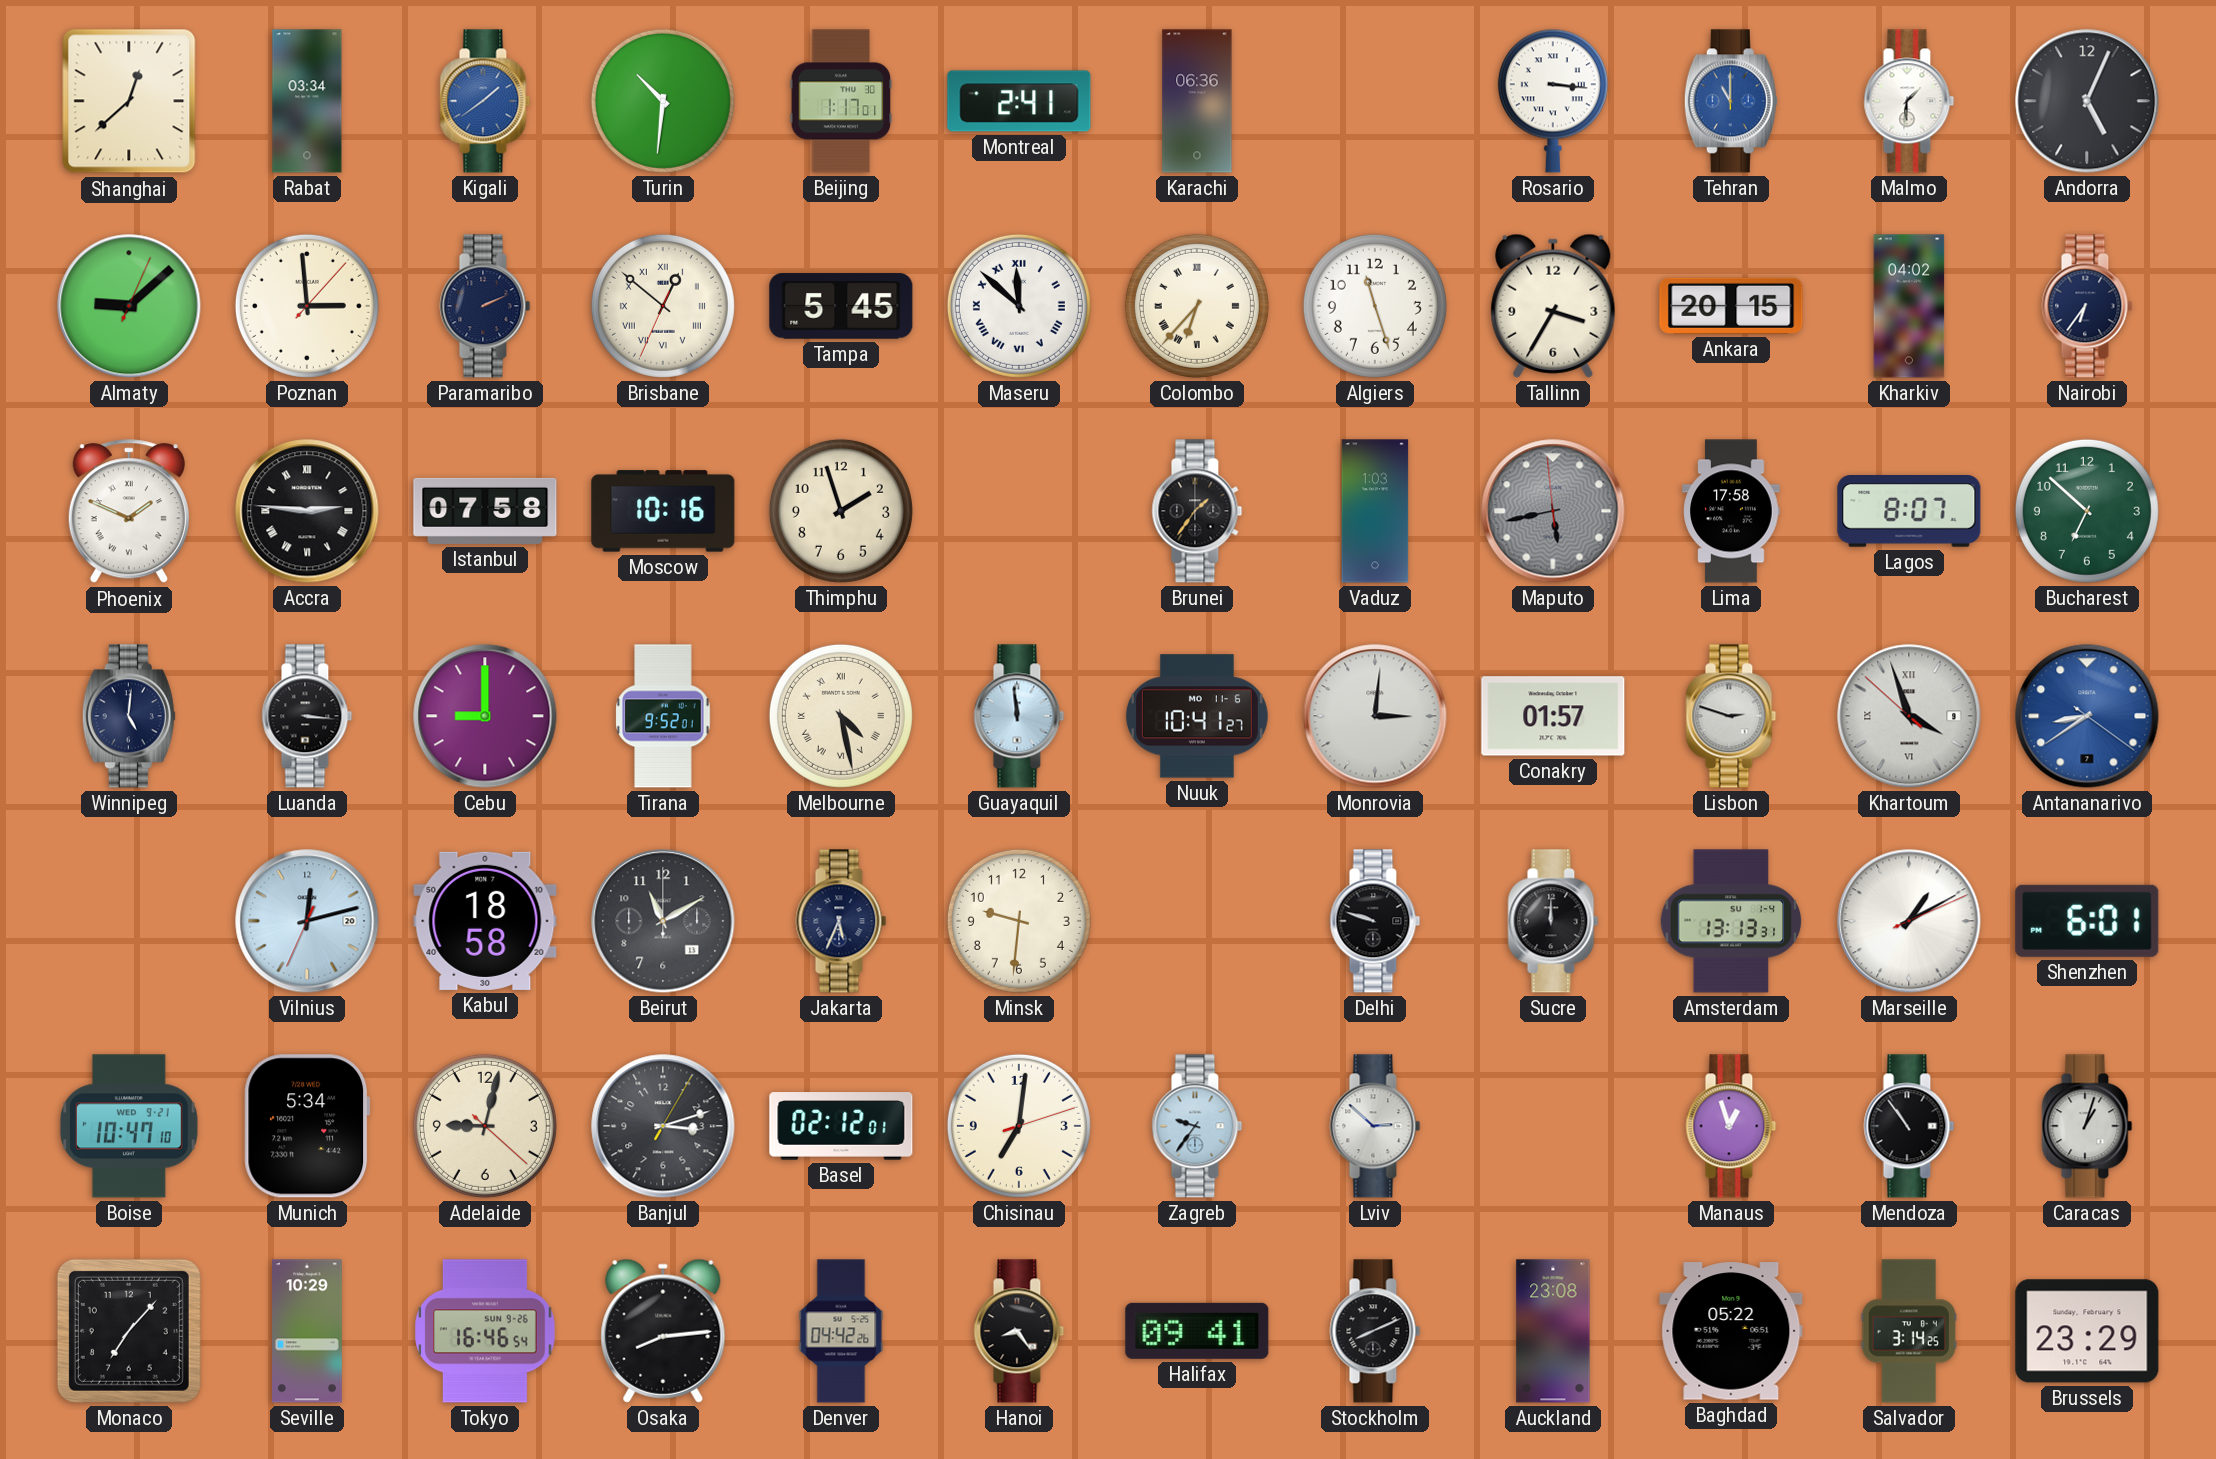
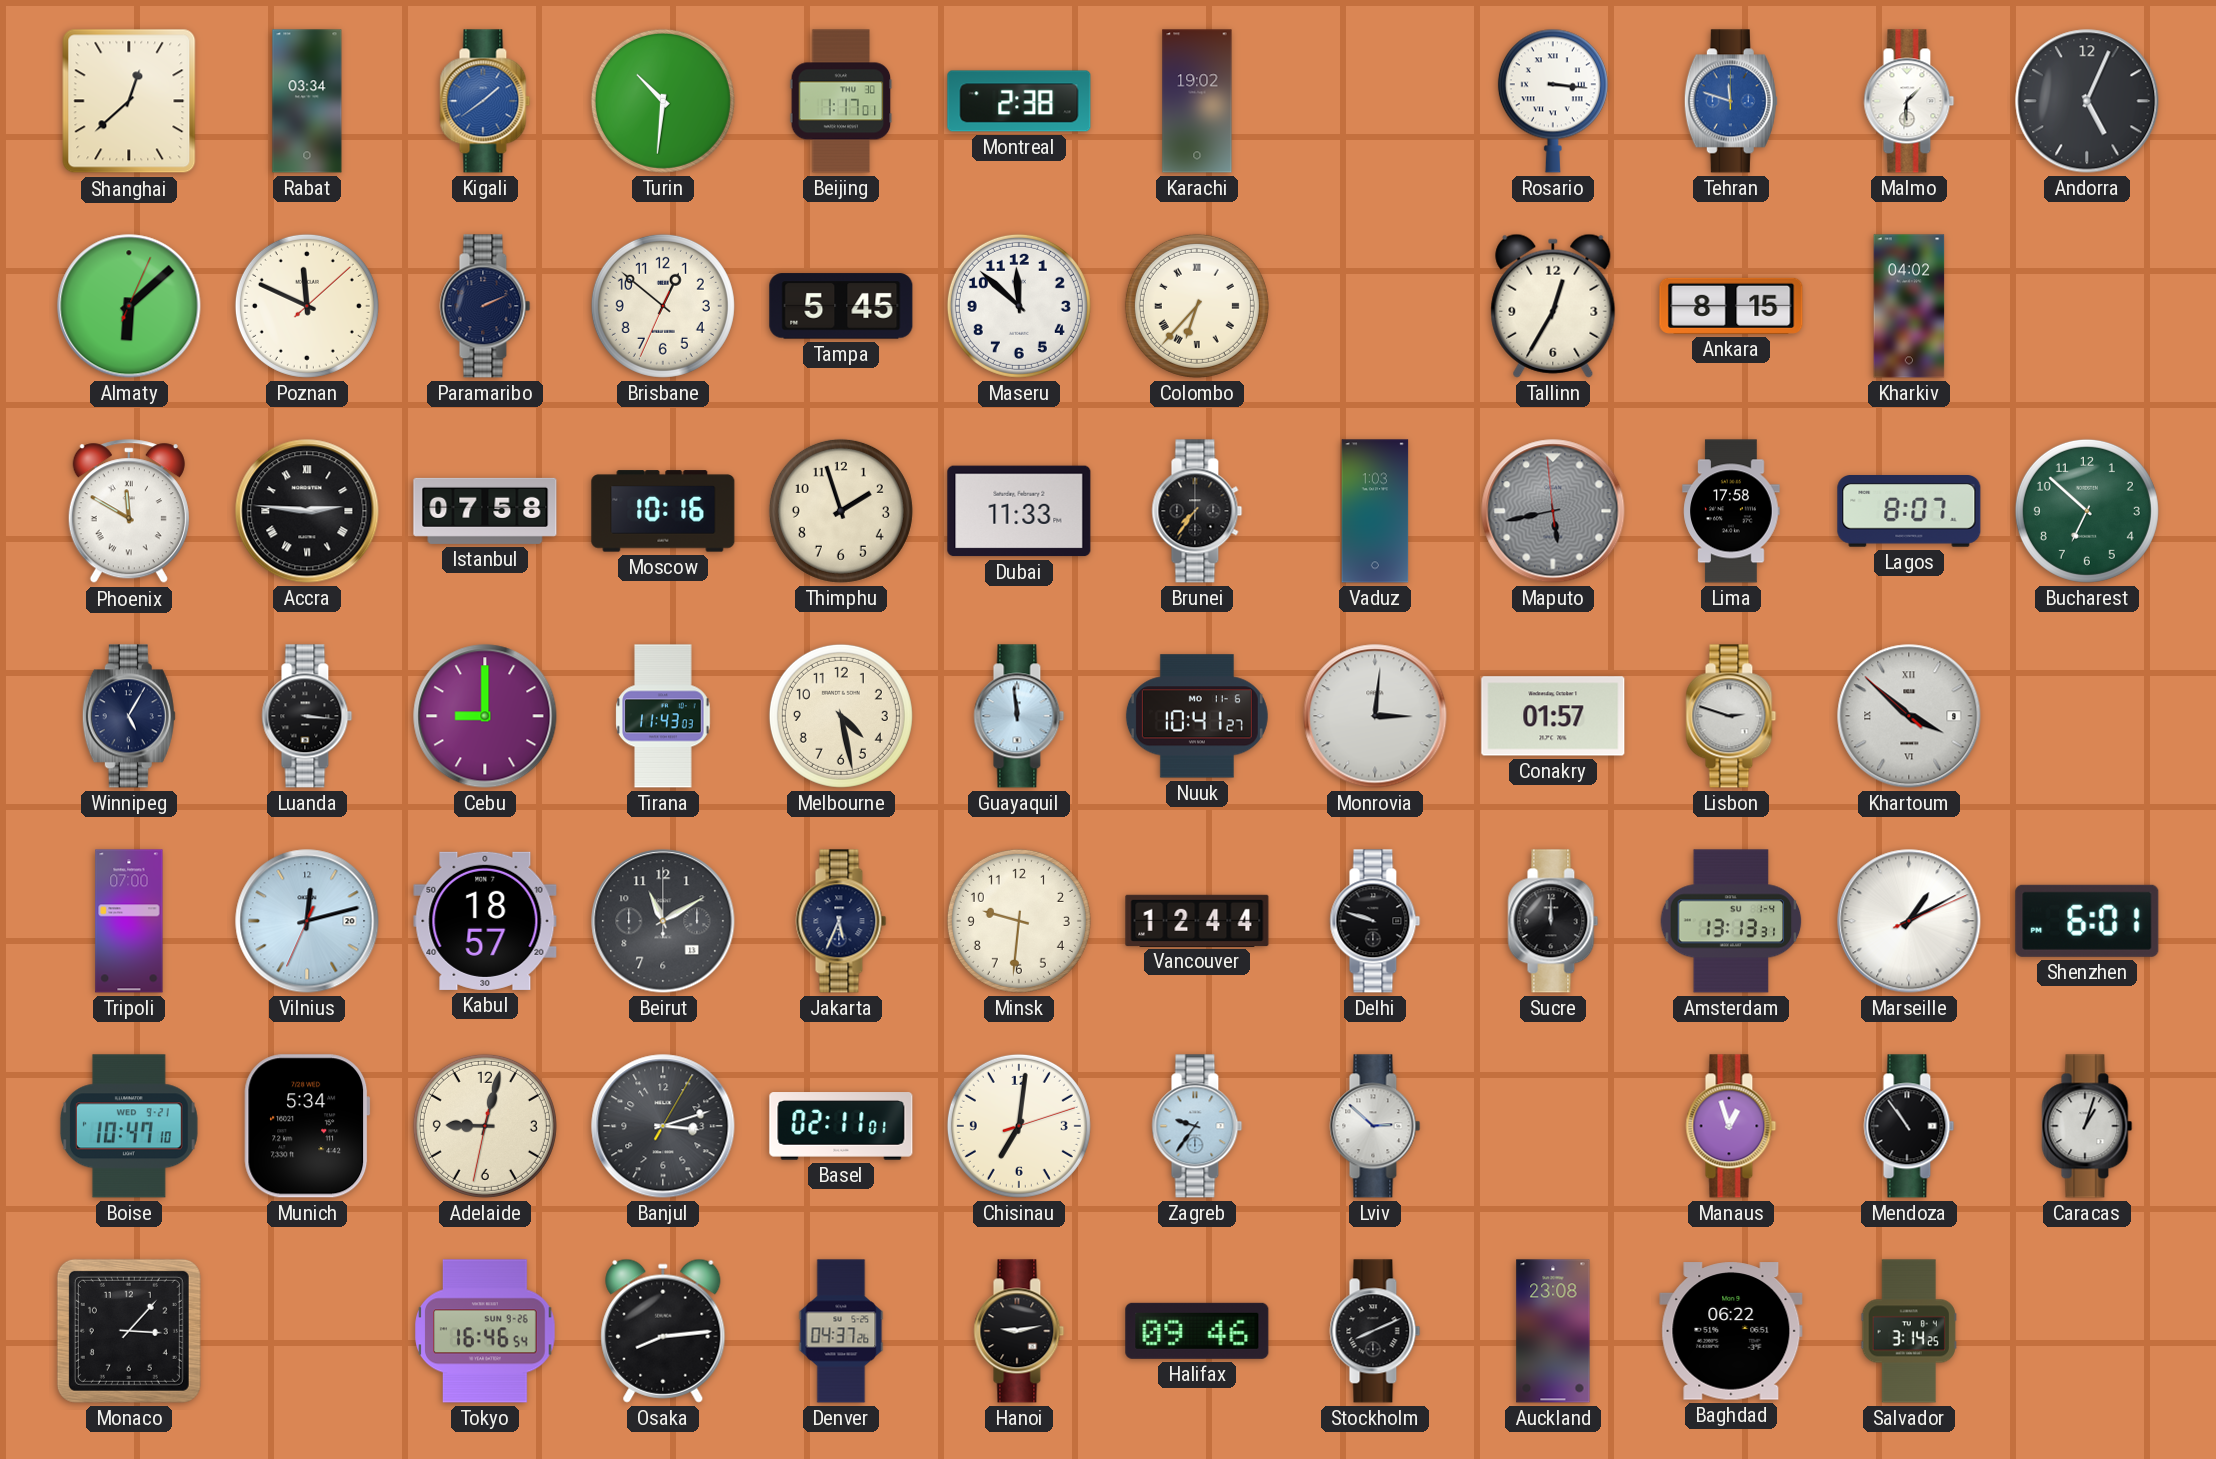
Montreal: 2:41 -> 2:38 (1019, 101)
Karachi: 06:36 -> 19:02 (1197, 101)
Tehran: 11:00 -> 11:48 (1731, 101)
Almaty: 9:08 -> 6:08 (129, 306)
Poznan: 2:59 -> 11:49 (307, 306)
Brisbane numerals: Roman -> Arabic (663, 306)
Maseru numerals: Roman -> Arabic (1019, 306)
Algiers: 11:27 -> none (1375, 306)
Tallinn: 3:35 -> 12:35 (1553, 306)
Ankara: 20:15 -> 8:15 (1731, 306)
Nairobi: 6:36 -> none (2087, 306)
Phoenix: 1:49 -> 11:50 (129, 512)
Dubai: none -> 11:33 (1019, 511)
Brunei: 1:36 -> 7:36 (1197, 511)
Winnipeg: 5:01 -> 5:05 (129, 716)
Tirana: 9:52 -> 11:43 (663, 716)
Melbourne numerals: Roman -> Arabic (841, 716)
Khartoum: 3:56 -> 3:51 (1909, 716)
Antananarivo: 8:39 -> none (2087, 716)
Tripoli: none -> 07:00 (129, 921)
Kabul: 18:58 -> 18:57 (485, 921)
Vancouver: none -> 12:44 (1197, 920)
Adelaide: 9:02:22 -> 9:02:32 (485, 1126)
Basel: 02:12 -> 02:11 (841, 1126)
Monaco: 7:07 -> 3:07 (129, 1331)
Seville: 10:29 -> none (308, 1331)
Denver: 04:42 -> 04:37 (841, 1331)
Hanoi: 8:24 -> 9:13 (1019, 1331)
Halifax: 09:41 -> 09:46 (1197, 1331)
Baghdad: 05:22 -> 06:22 (1731, 1331)
Brussels: 23:29 -> none (2087, 1331)
